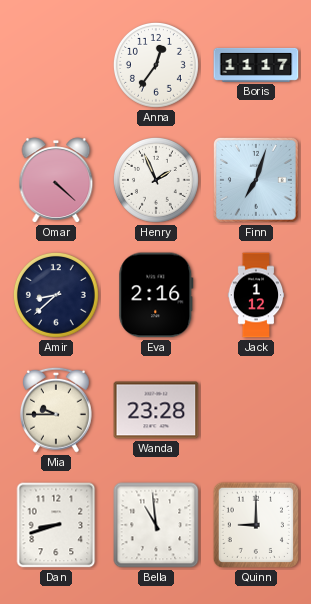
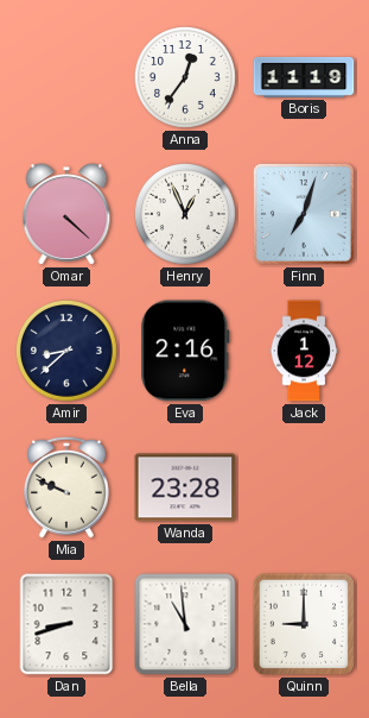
Boris: 11:17 -> 11:19 (304, 77)
Henry: 1:56 -> 12:56 (185, 214)
Mia: 9:45 -> 9:49 (66, 487)
